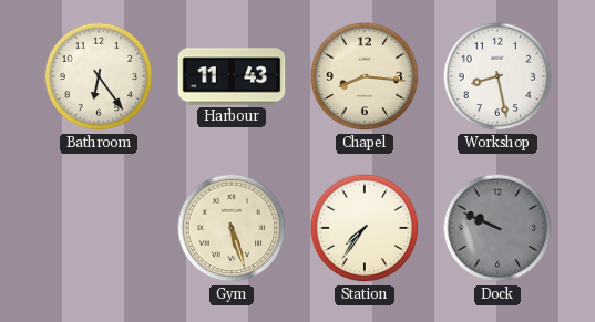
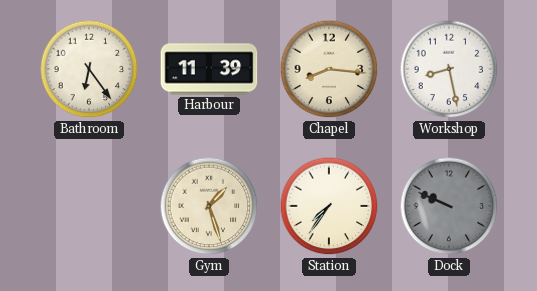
Harbour: 11:43 -> 11:39 (209, 69)
Gym: 5:27 -> 1:27 (209, 206)
